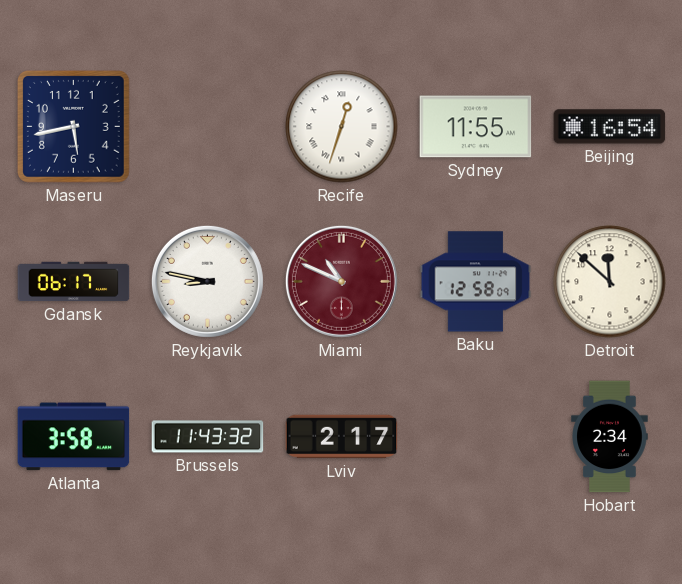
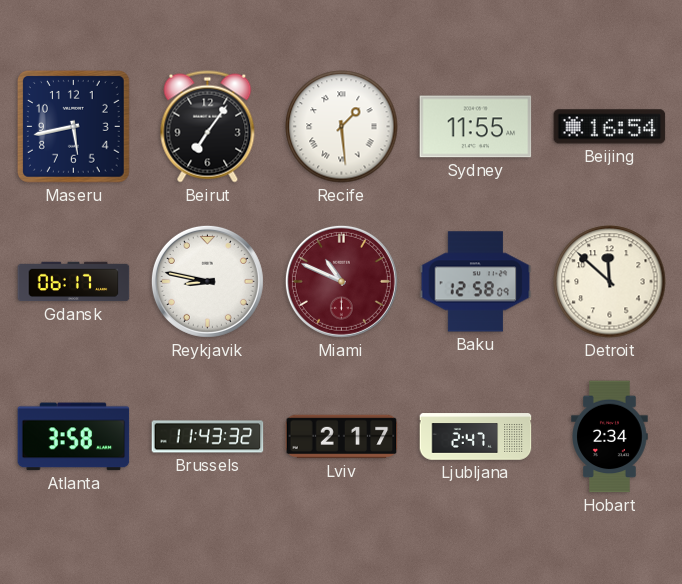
Beirut: none -> 7:06 (208, 127)
Recife: 12:33 -> 1:29 (342, 127)
Ljubljana: none -> 2:47 (476, 437)
